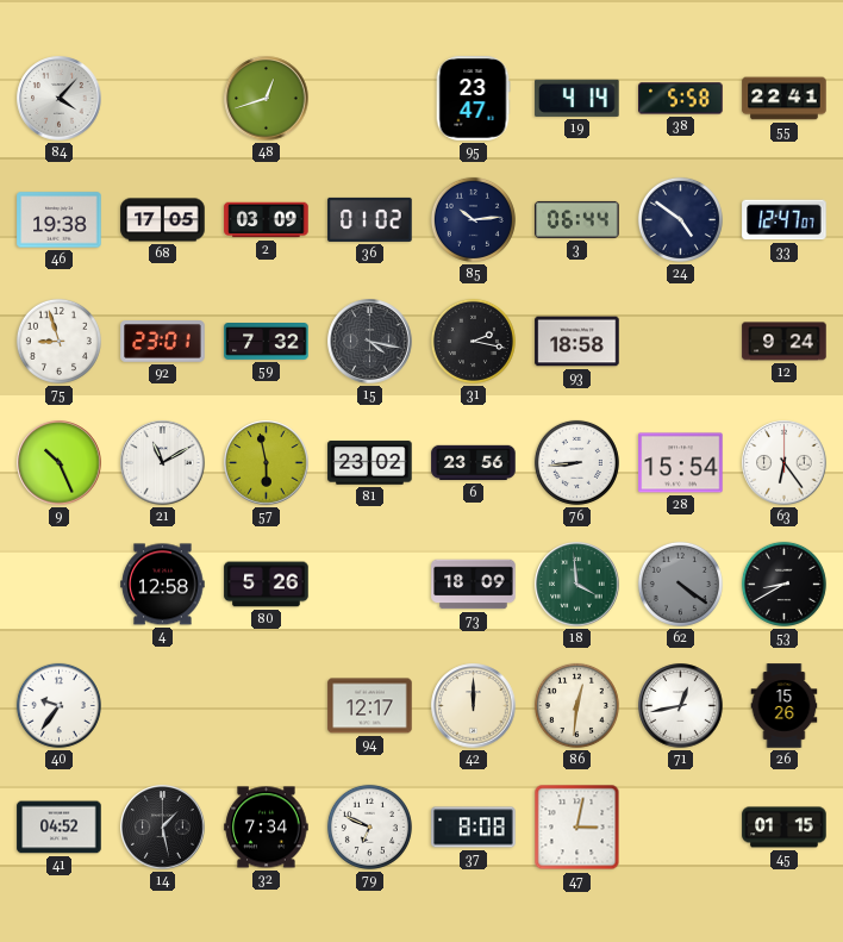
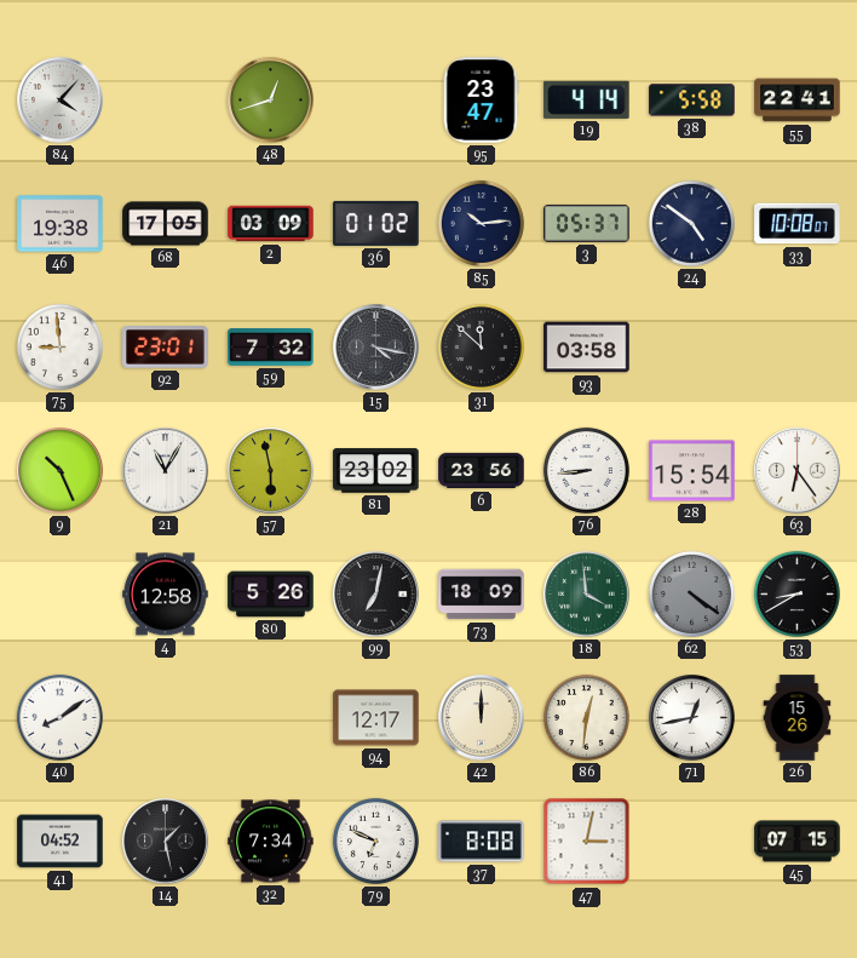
3: 06:44 -> 05:37 (587, 223)
33: 12:47 -> 10:08 (798, 224)
75: 8:57 -> 8:59 (59, 346)
31: 2:17 -> 11:52 (481, 346)
93: 18:58 -> 03:58 (587, 348)
12: 9:24 -> none (785, 342)
21: 11:10 -> 11:05 (166, 471)
99: none -> 7:02 (376, 595)
40: 9:36 -> 8:09 (59, 717)
45: 01:15 -> 07:15 (798, 842)
